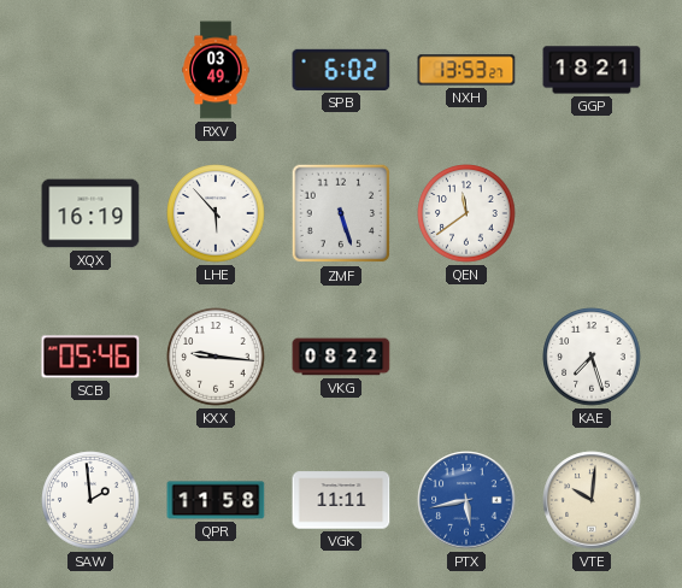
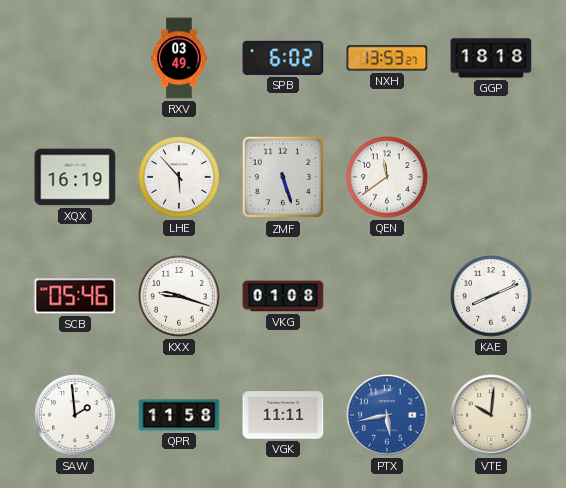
GGP: 18:21 -> 18:18 (491, 58)
KXX: 9:16 -> 9:18 (179, 296)
VKG: 08:22 -> 01:08 (283, 296)
KAE: 7:27 -> 8:11 (491, 296)
